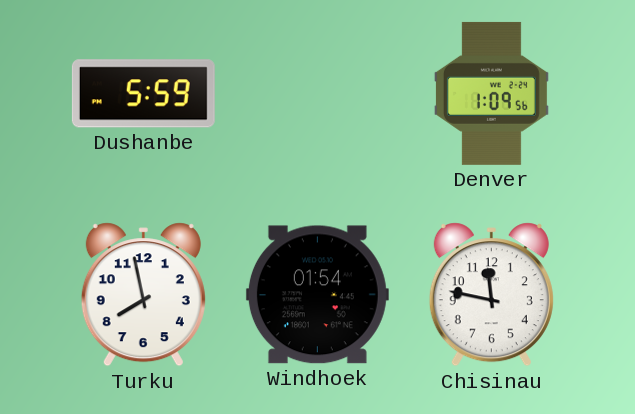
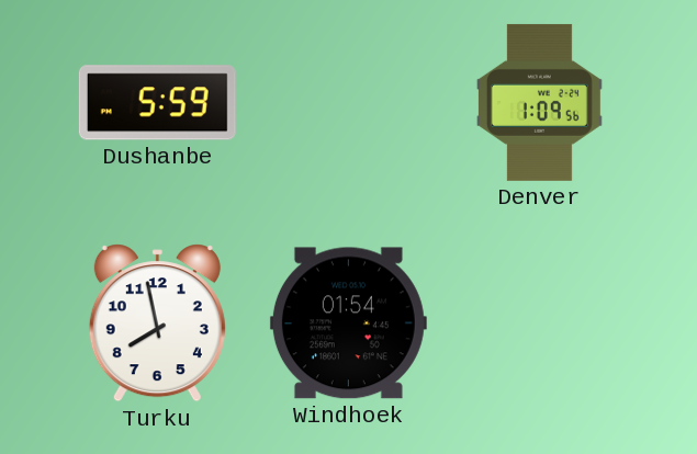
Chisinau: 11:47 -> none (491, 295)
